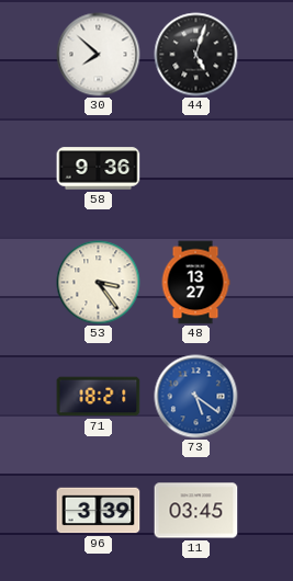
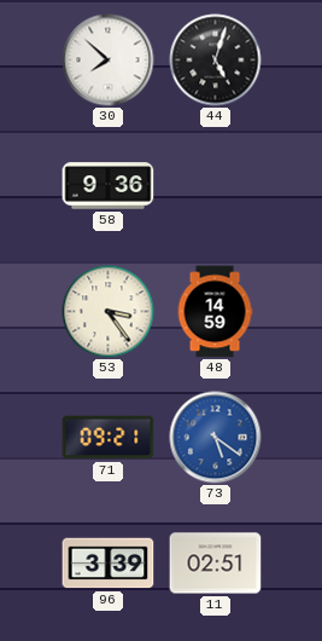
48: 13:27 -> 14:59 (215, 312)
71: 18:21 -> 09:21 (109, 438)
11: 03:45 -> 02:51 (216, 564)
